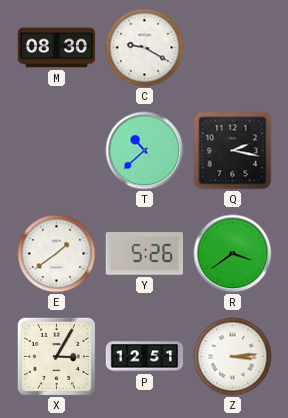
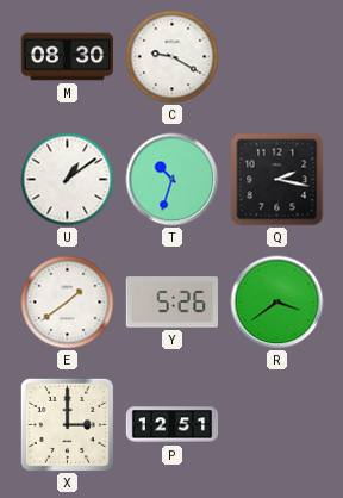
U: none -> 1:09 (68, 180)
T: 10:38 -> 10:33 (173, 180)
X: 3:05 -> 3:00 (67, 424)
Z: 3:14 -> none (233, 357)
